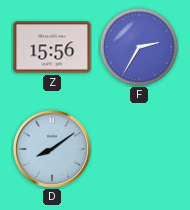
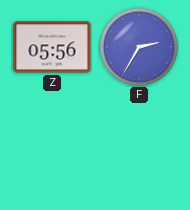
Z: 15:56 -> 05:56 (52, 47)
D: 8:09 -> none (53, 150)
